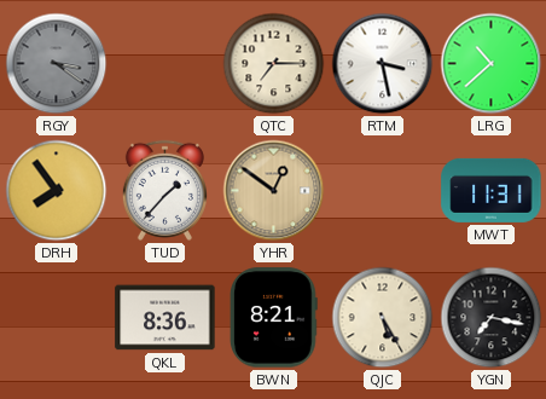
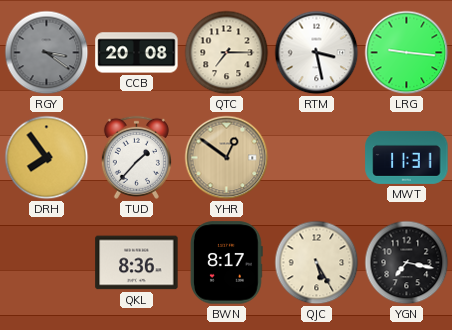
CCB: none -> 20:08 (137, 53)
LRG: 10:38 -> 9:16 (407, 53)
BWN: 8:21 -> 8:17 (227, 263)
